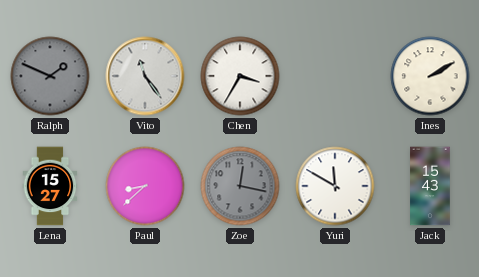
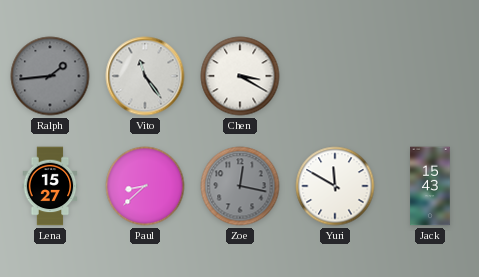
Ralph: 1:49 -> 1:44 (50, 76)
Chen: 3:35 -> 3:20 (240, 76)
Ines: 2:10 -> none (430, 76)
